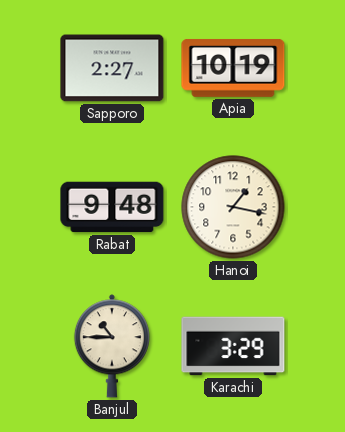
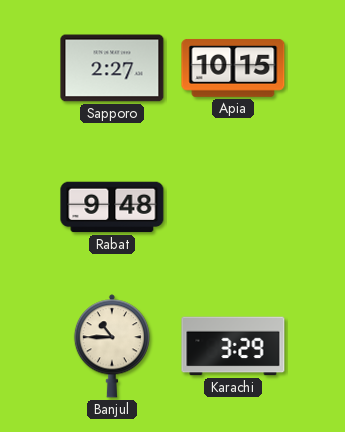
Apia: 10:19 -> 10:15 (233, 68)
Hanoi: 1:17 -> none (233, 207)
